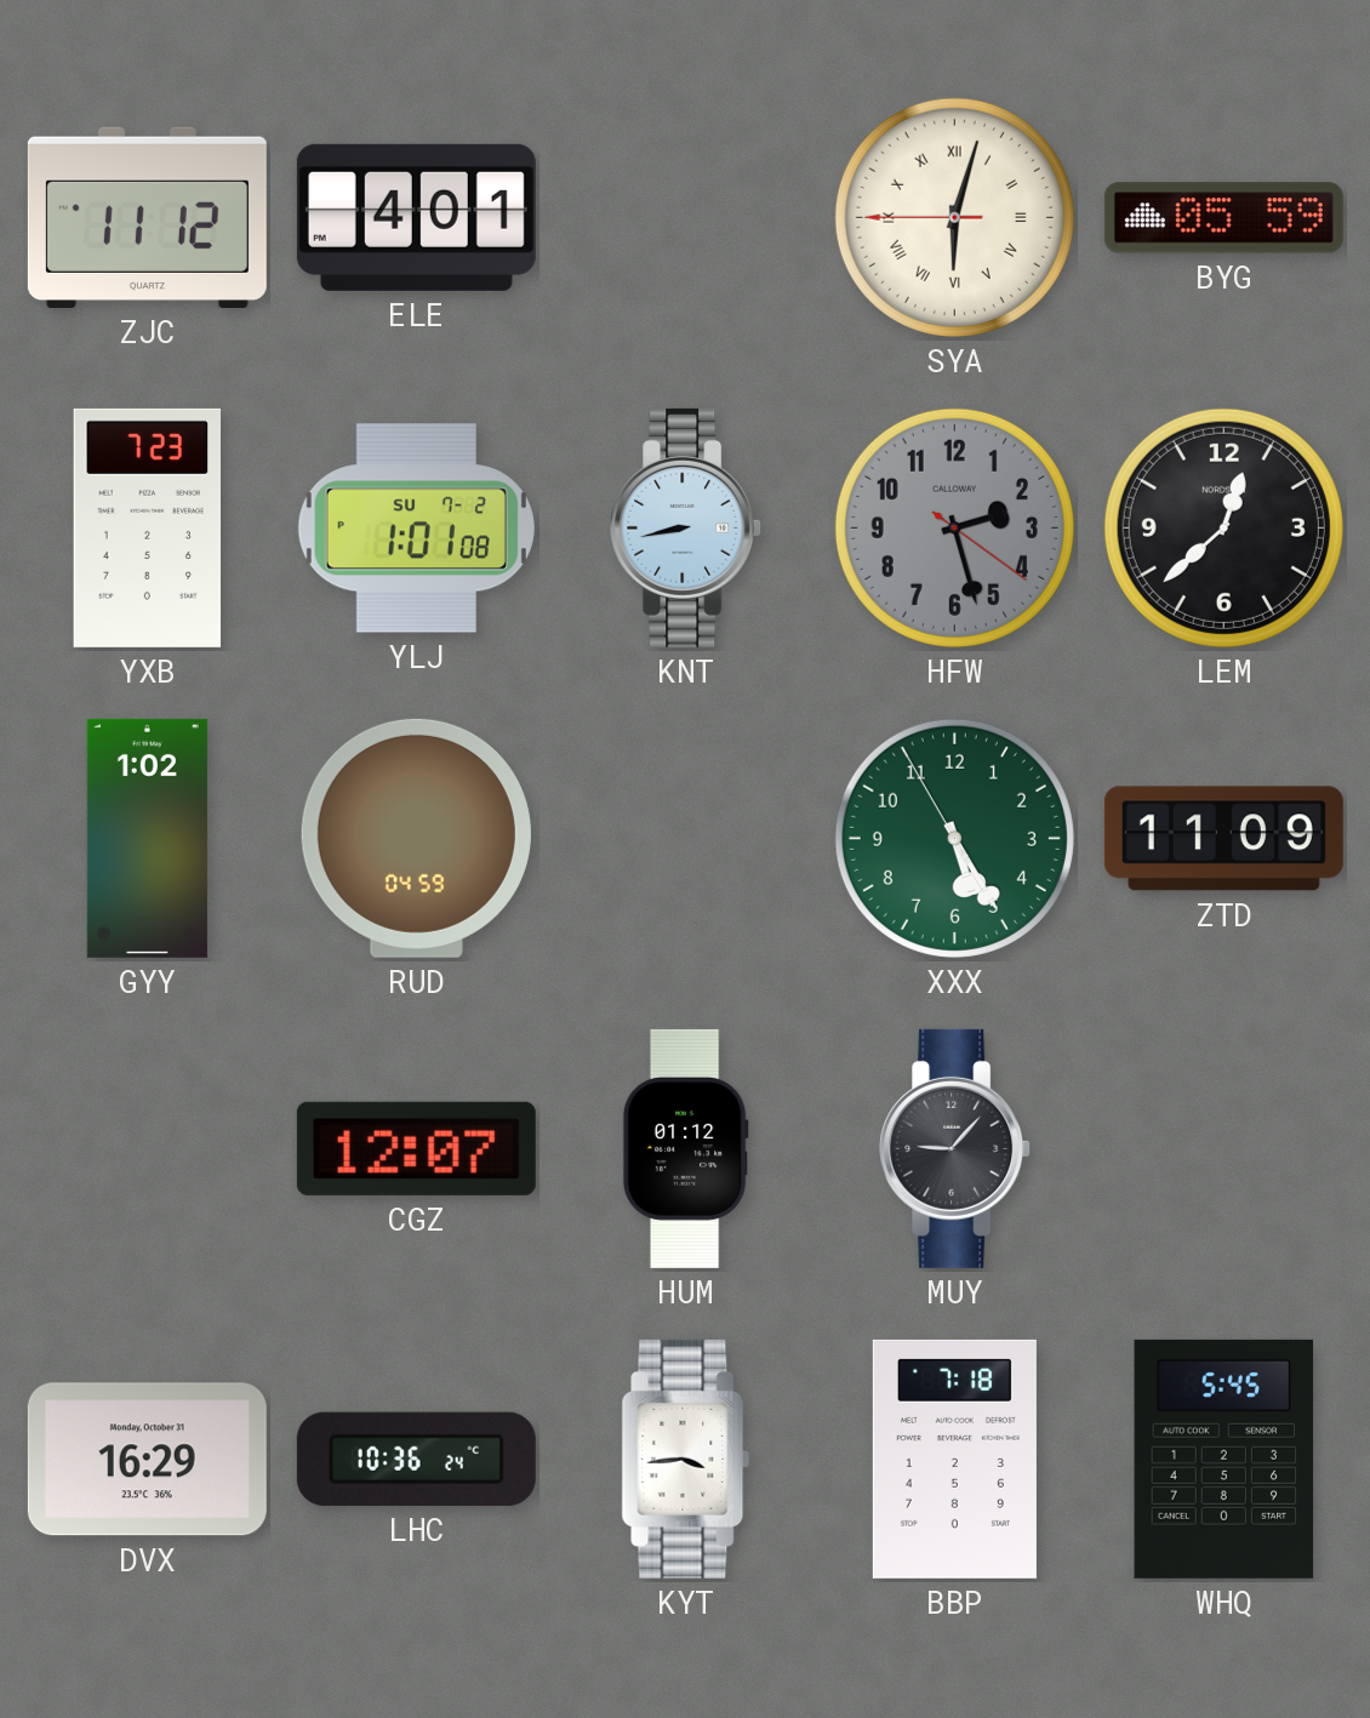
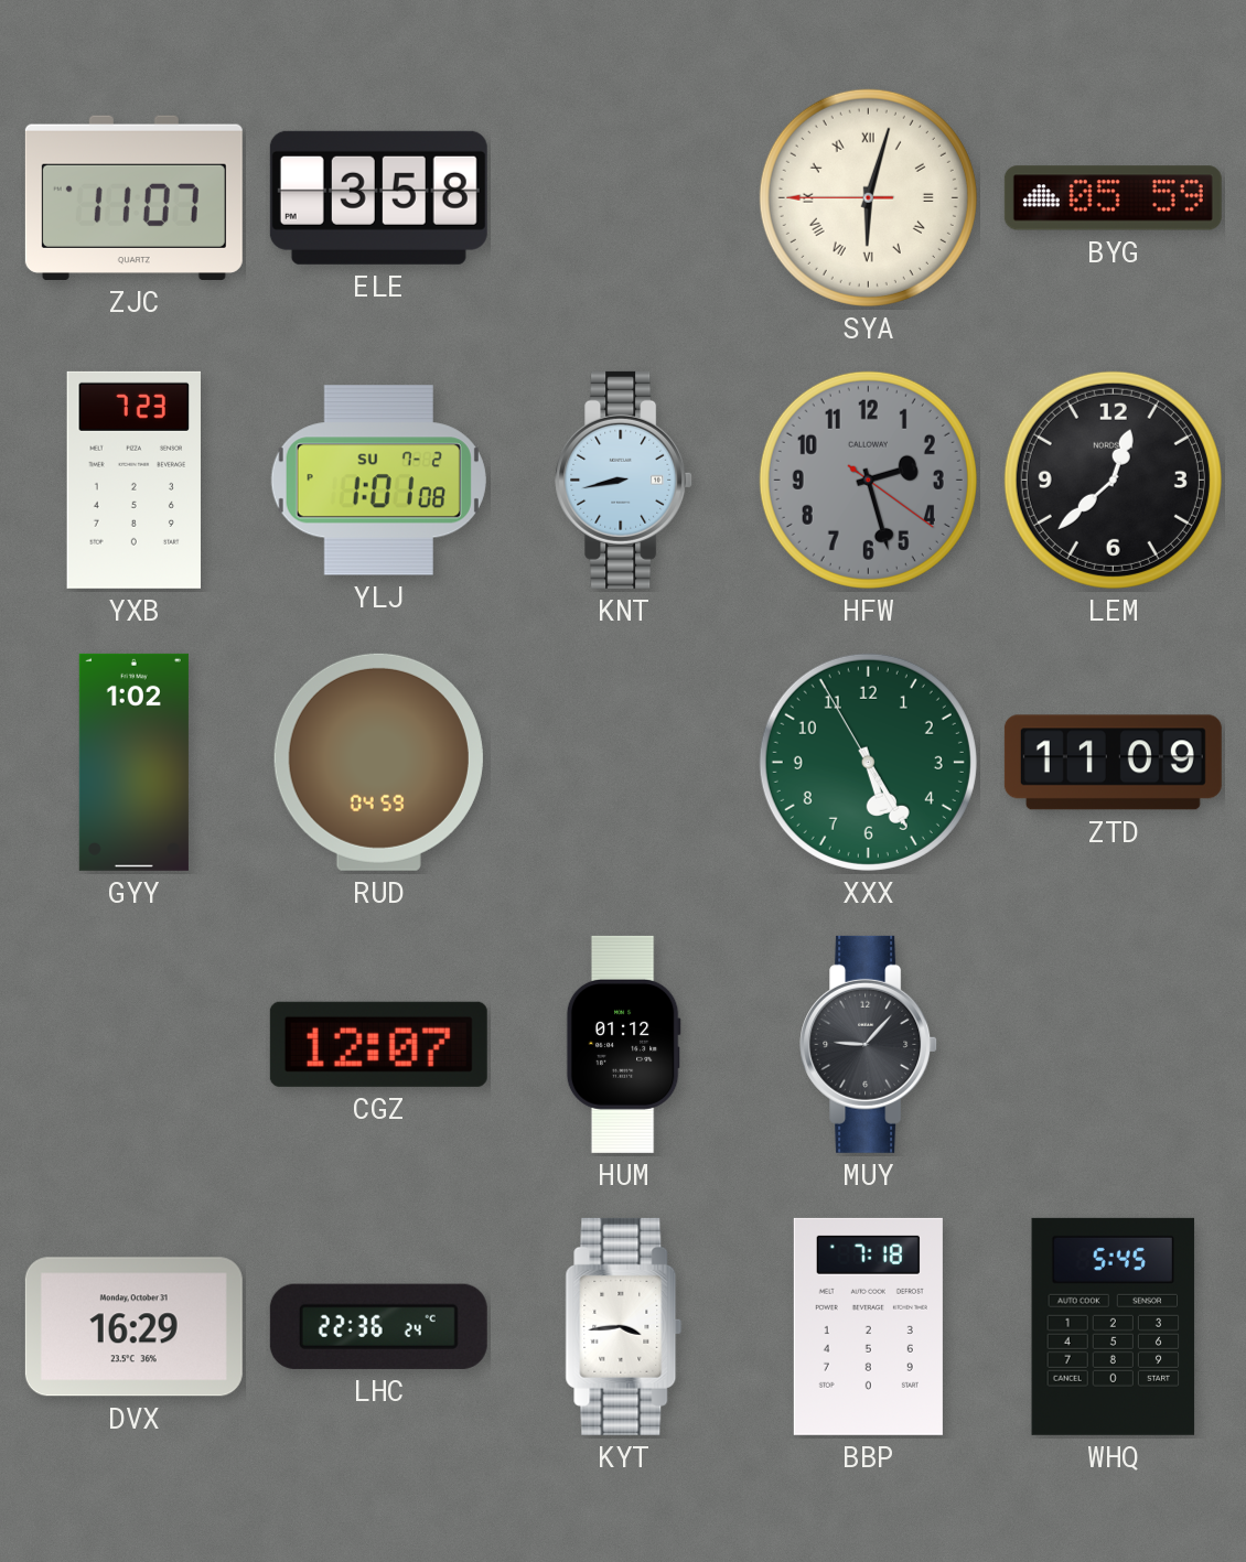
ZJC: 11:12 -> 11:07 (133, 197)
ELE: 4:01 -> 3:58 (378, 197)
LHC: 10:36 -> 22:36 (378, 1326)
